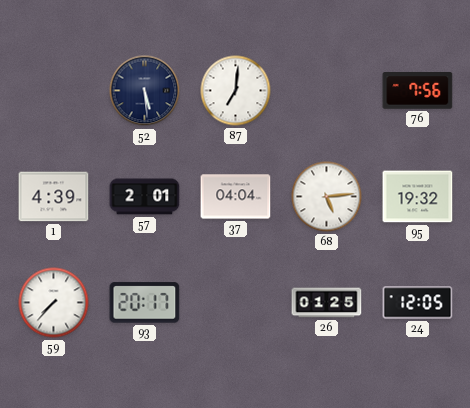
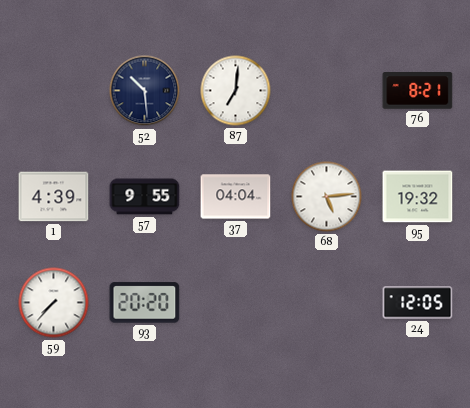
52: 5:29 -> 10:29 (145, 91)
76: 7:56 -> 8:21 (418, 91)
57: 2:01 -> 9:55 (145, 197)
93: 20:17 -> 20:20 (145, 303)
26: 01:25 -> none (327, 303)
